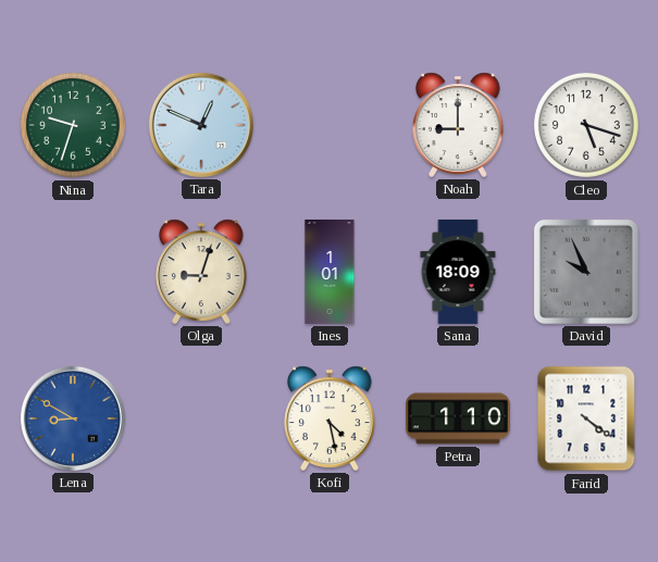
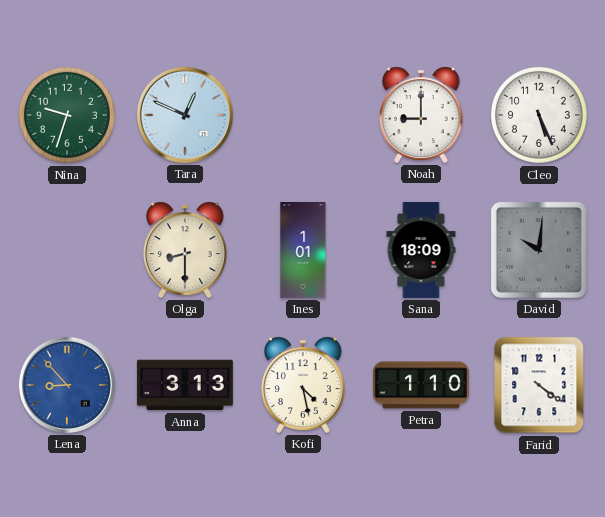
Cleo: 5:18 -> 5:26 (539, 115)
Olga: 9:03 -> 8:30 (186, 250)
David: 9:56 -> 10:01 (539, 250)
Lena: 8:50 -> 8:53 (67, 385)
Anna: none -> 3:13 (185, 385)
